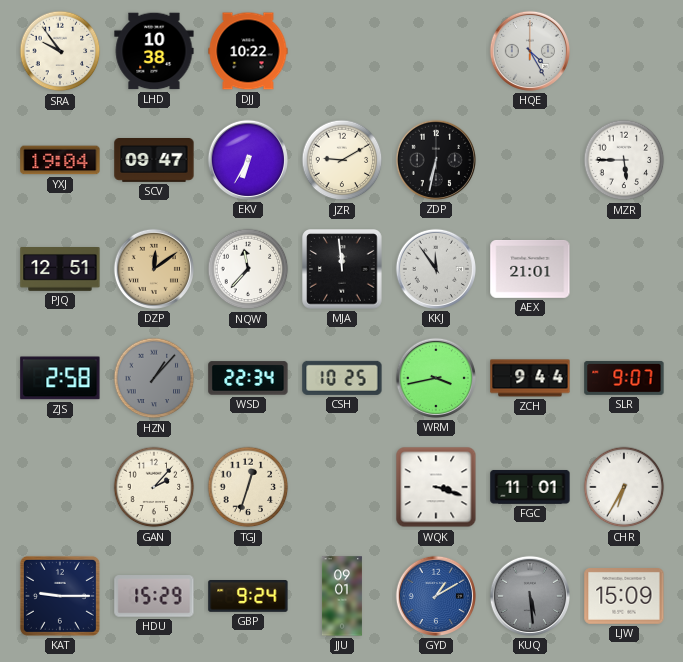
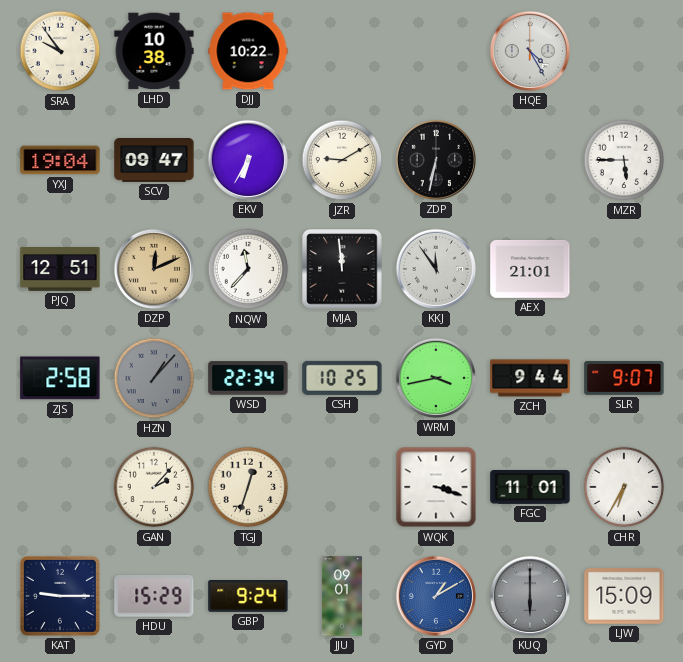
DZP: 12:09 -> 12:11 (154, 269)
KUQ: 5:29 -> 6:00 (530, 596)
